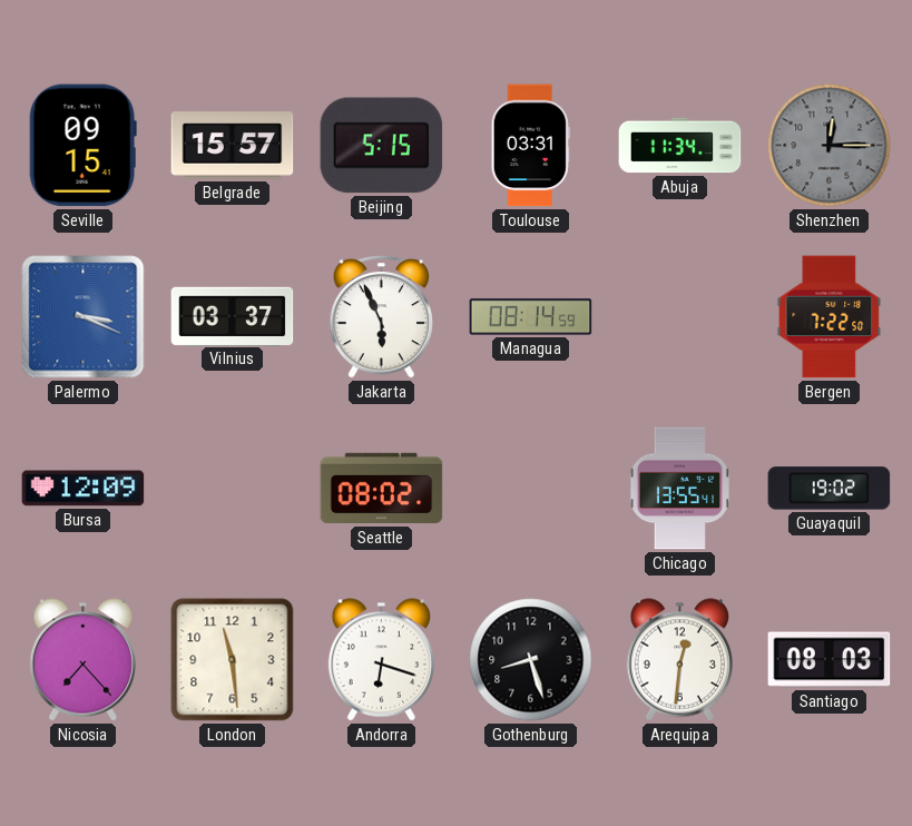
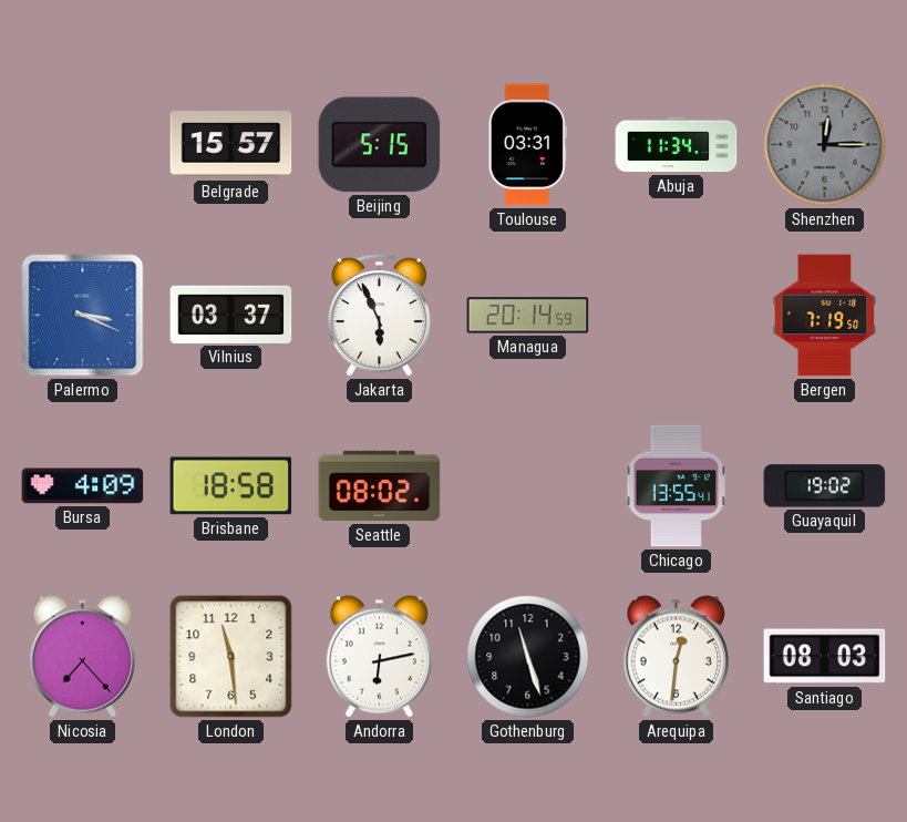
Seville: 09:15 -> none (82, 146)
Managua: 08:14 -> 20:14 (528, 316)
Bergen: 7:22 -> 7:19 (825, 316)
Bursa: 12:09 -> 4:09 (83, 486)
Brisbane: none -> 18:58 (231, 486)
Andorra: 6:18 -> 6:13 (379, 657)
Gothenburg: 8:27 -> 11:27 (528, 657)
